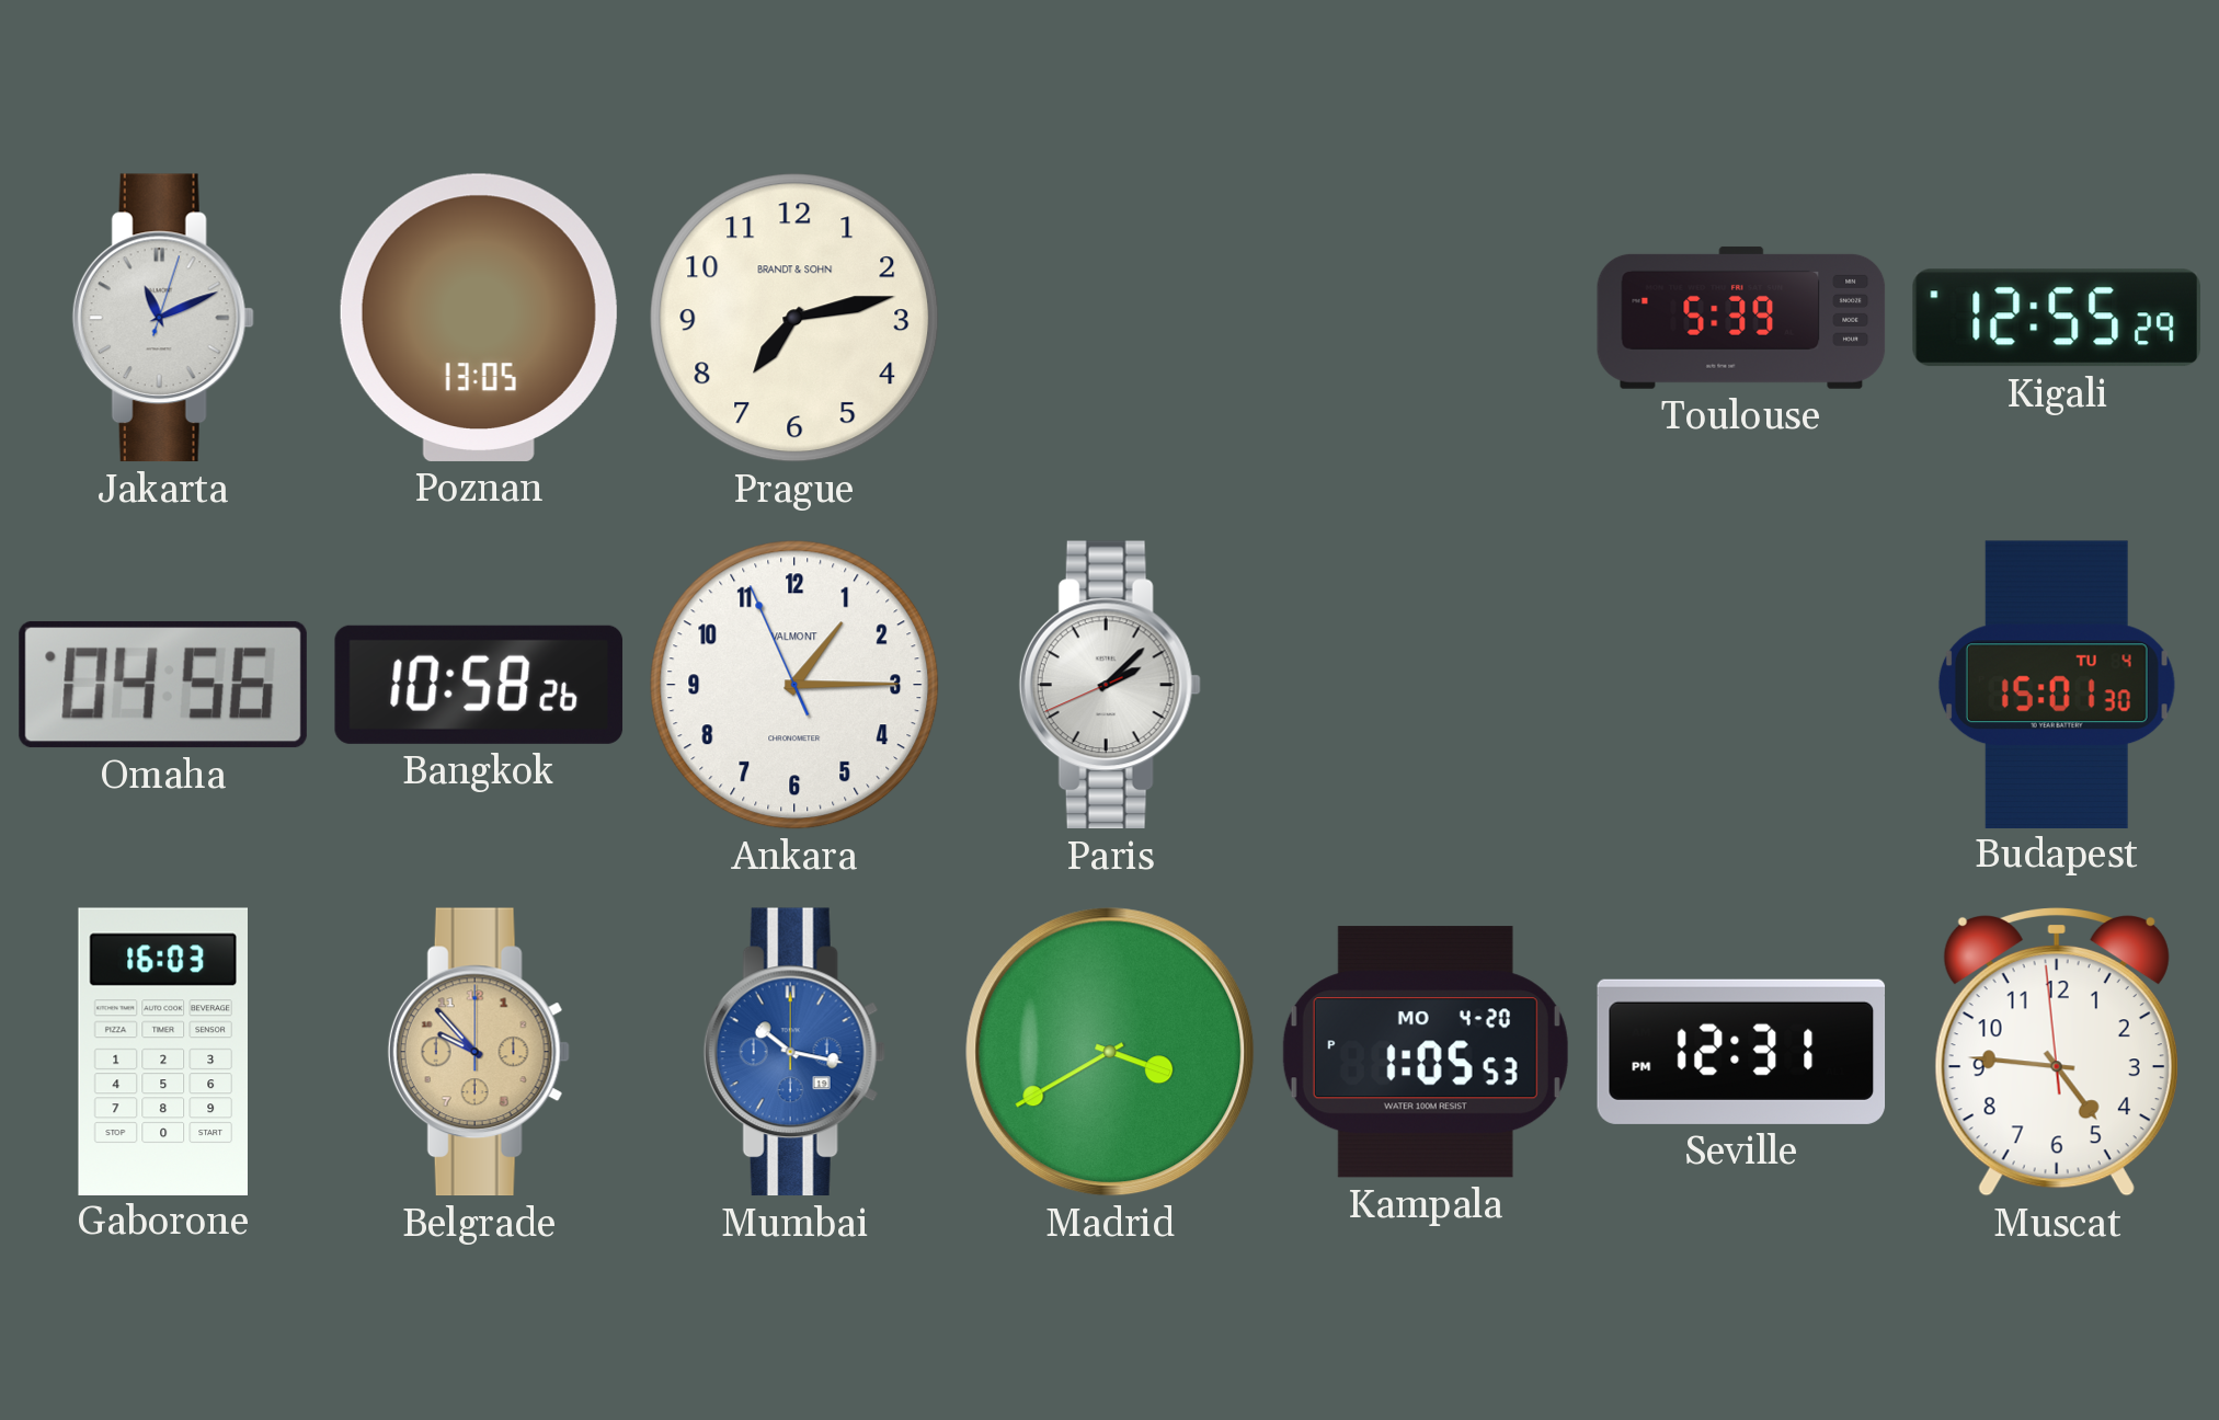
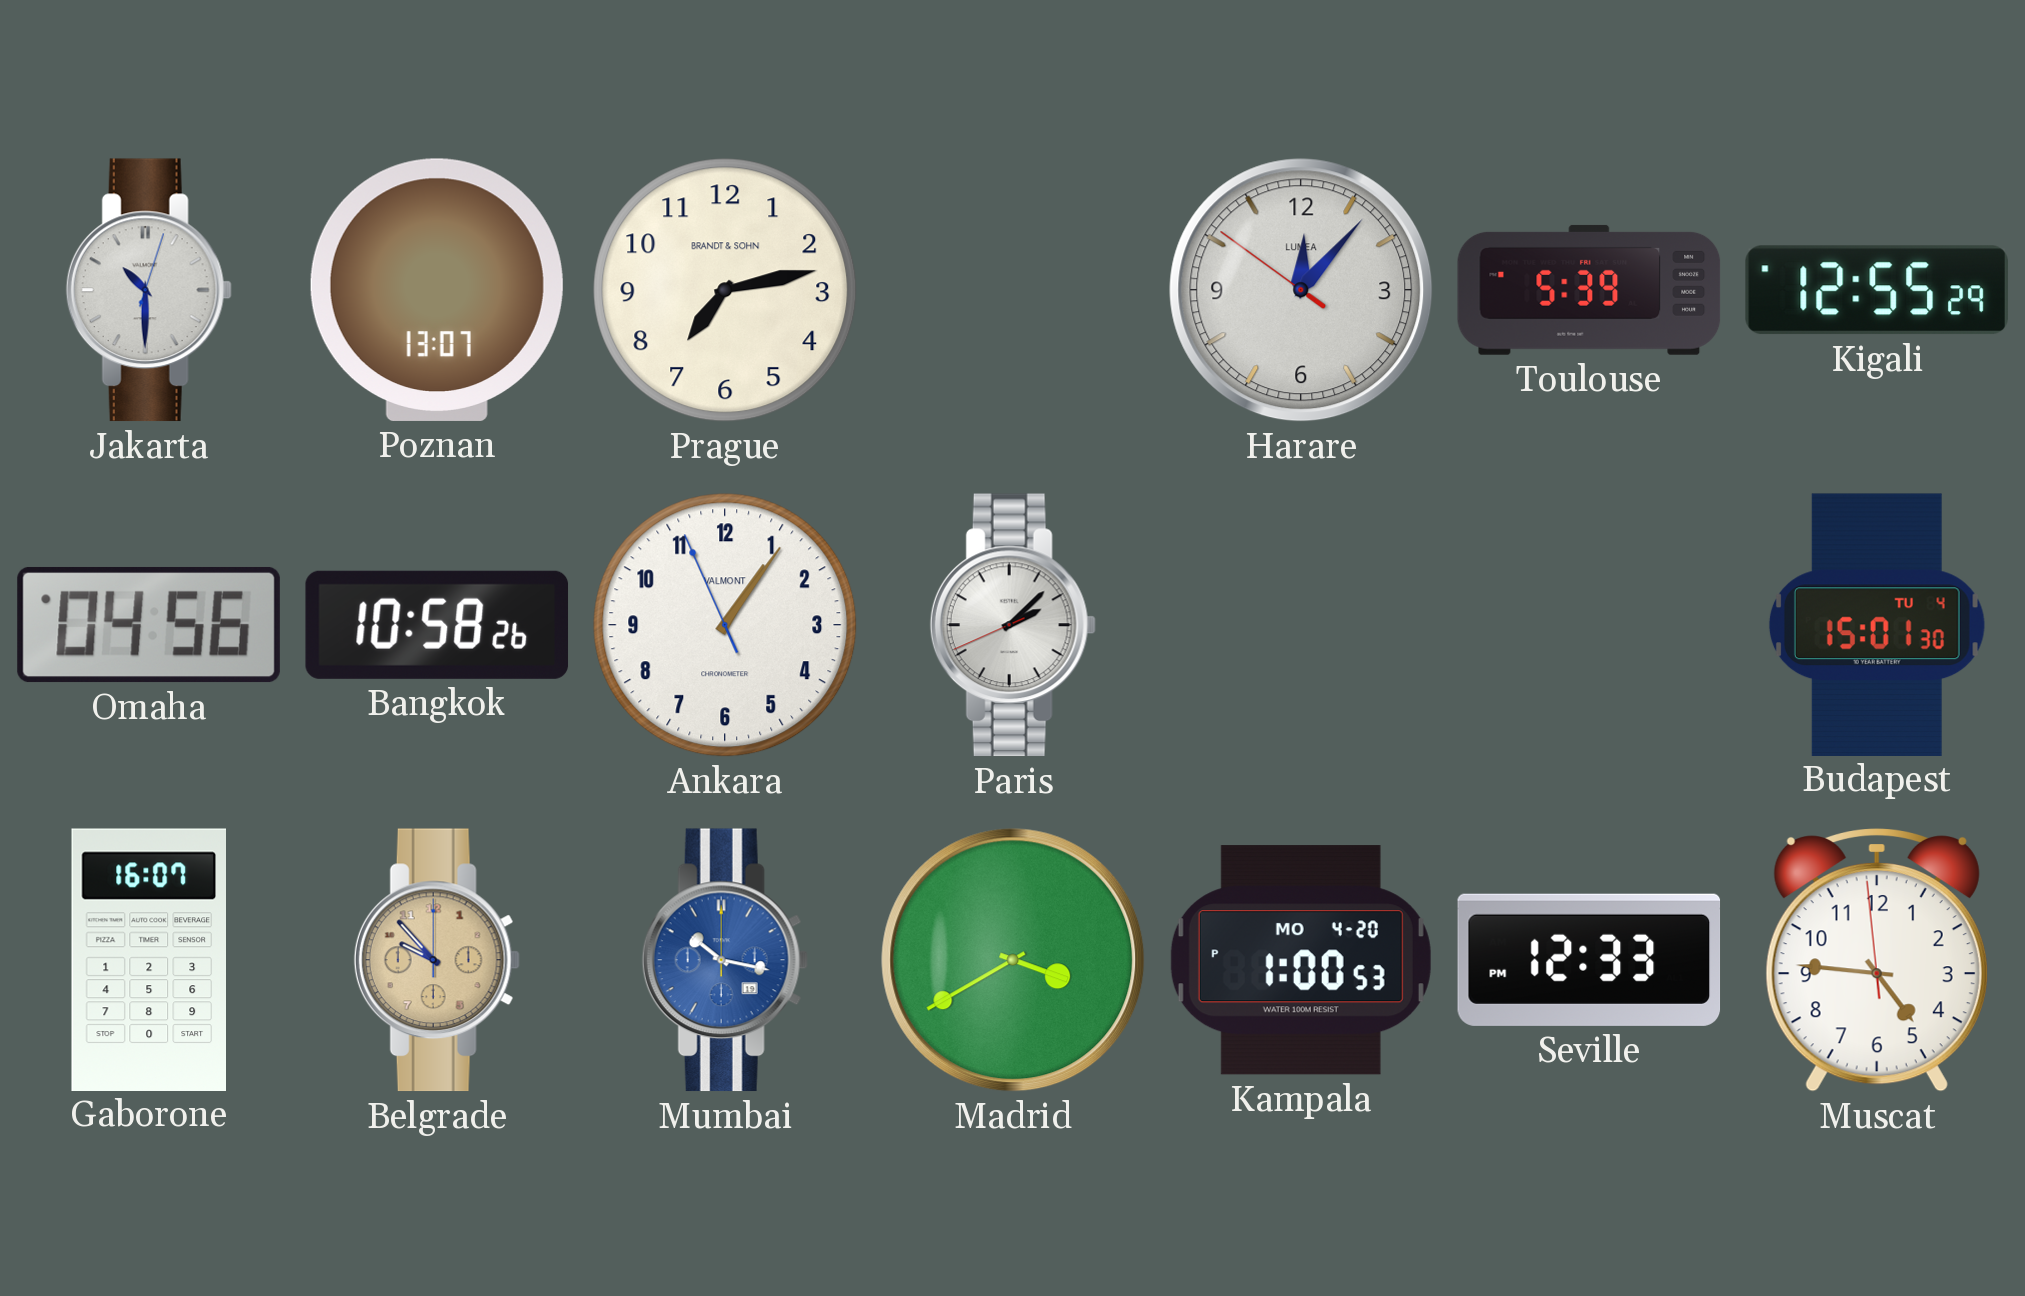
Jakarta: 11:11 -> 10:30 (149, 290)
Poznan: 13:05 -> 13:07 (437, 290)
Harare: none -> 12:06 (1301, 290)
Ankara: 1:14 -> 1:05 (725, 625)
Gaborone: 16:03 -> 16:07 (149, 959)
Kampala: 1:05 -> 1:00 (1301, 960)
Seville: 12:31 -> 12:33 (1589, 960)
